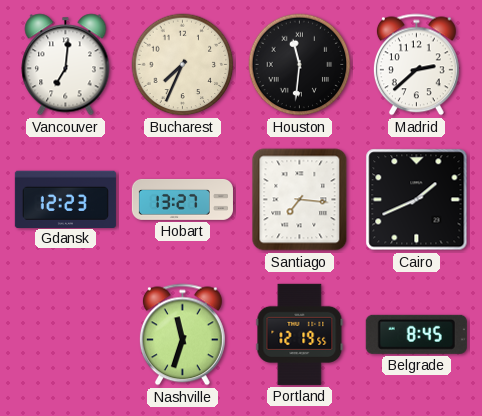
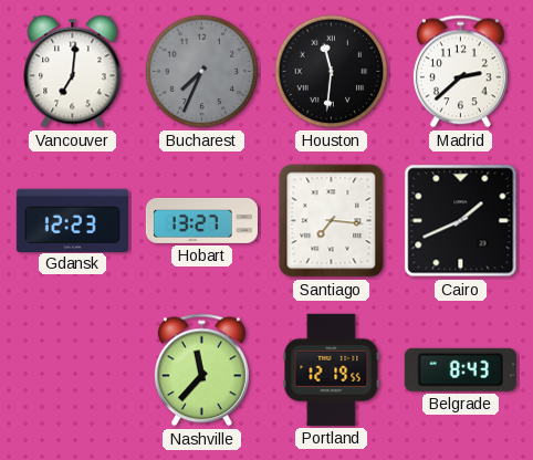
Bucharest dial: cream -> grey (202, 72)
Nashville: 11:33 -> 11:37 (201, 370)
Belgrade: 8:45 -> 8:43 (460, 369)
